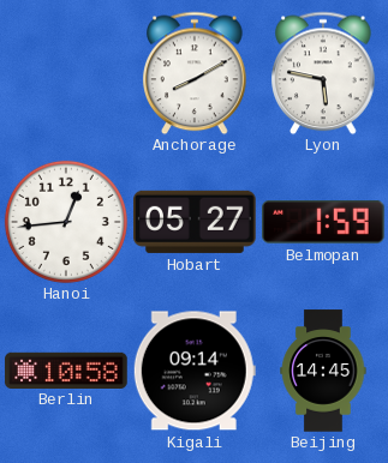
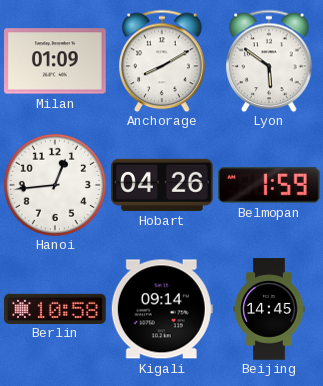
Milan: none -> 01:09 (55, 61)
Lyon: 5:47 -> 5:51 (269, 61)
Hobart: 05:27 -> 04:26 (163, 185)
